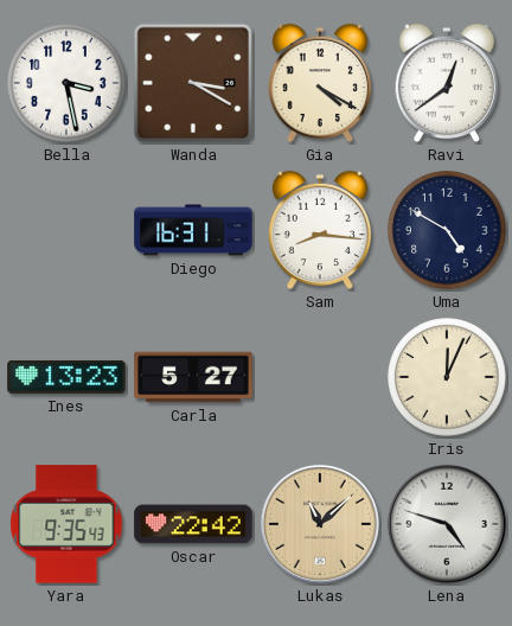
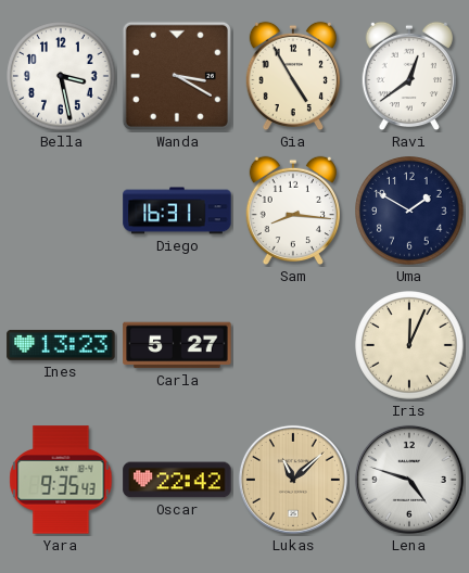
Gia: 4:20 -> 4:55 (293, 76)
Uma: 4:50 -> 1:50 (409, 211)
